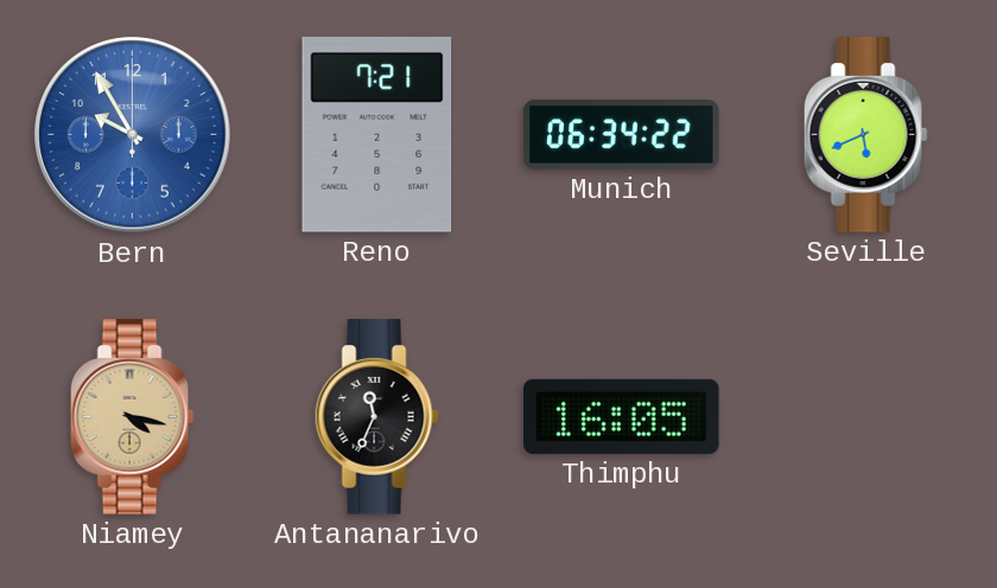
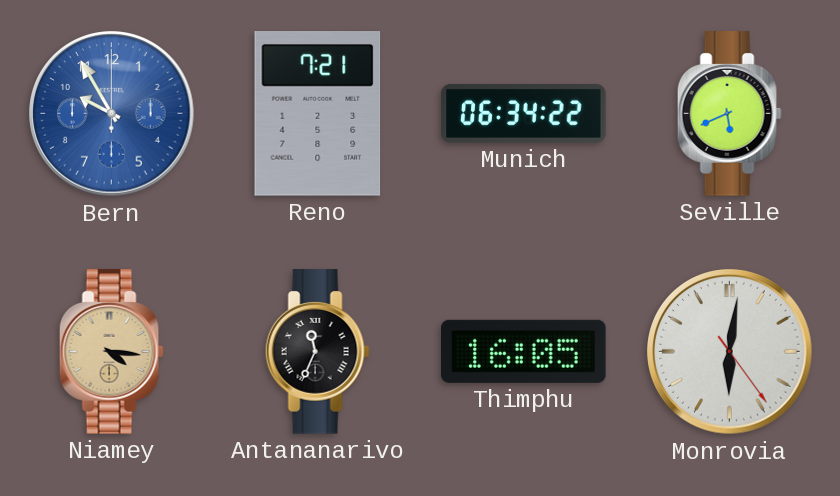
Niamey: 4:17 -> 4:16 (111, 352)
Monrovia: none -> 6:01 (730, 352)
